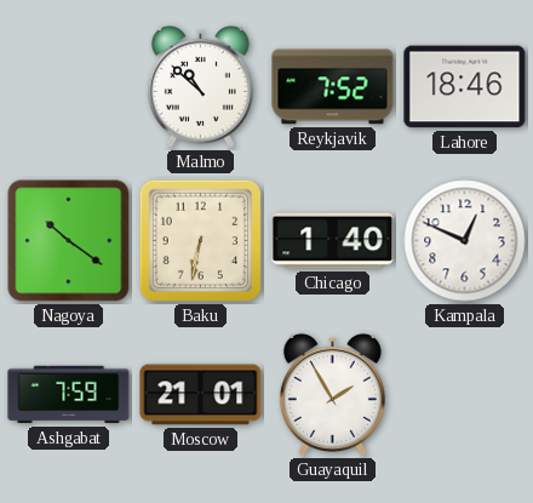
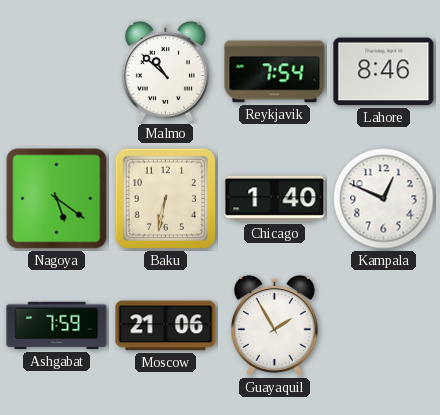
Reykjavik: 7:52 -> 7:54 (275, 72)
Lahore: 18:46 -> 8:46 (384, 72)
Nagoya: 10:21 -> 5:21 (57, 199)
Moscow: 21:01 -> 21:06 (166, 326)
